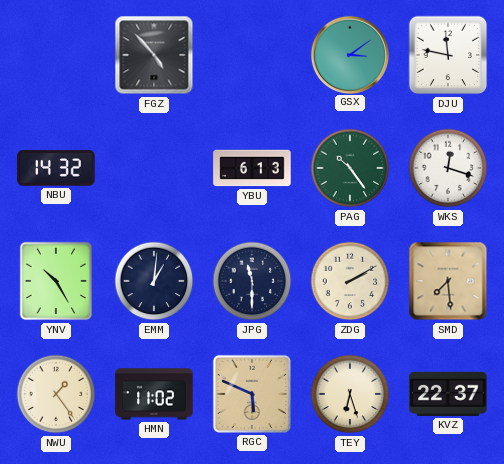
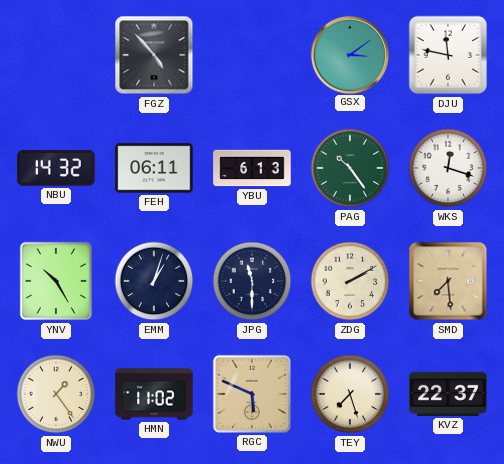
FEH: none -> 06:11 (154, 168)
EMM: 1:01 -> 1:03 (154, 281)
TEY: 6:27 -> 7:27 (350, 394)
